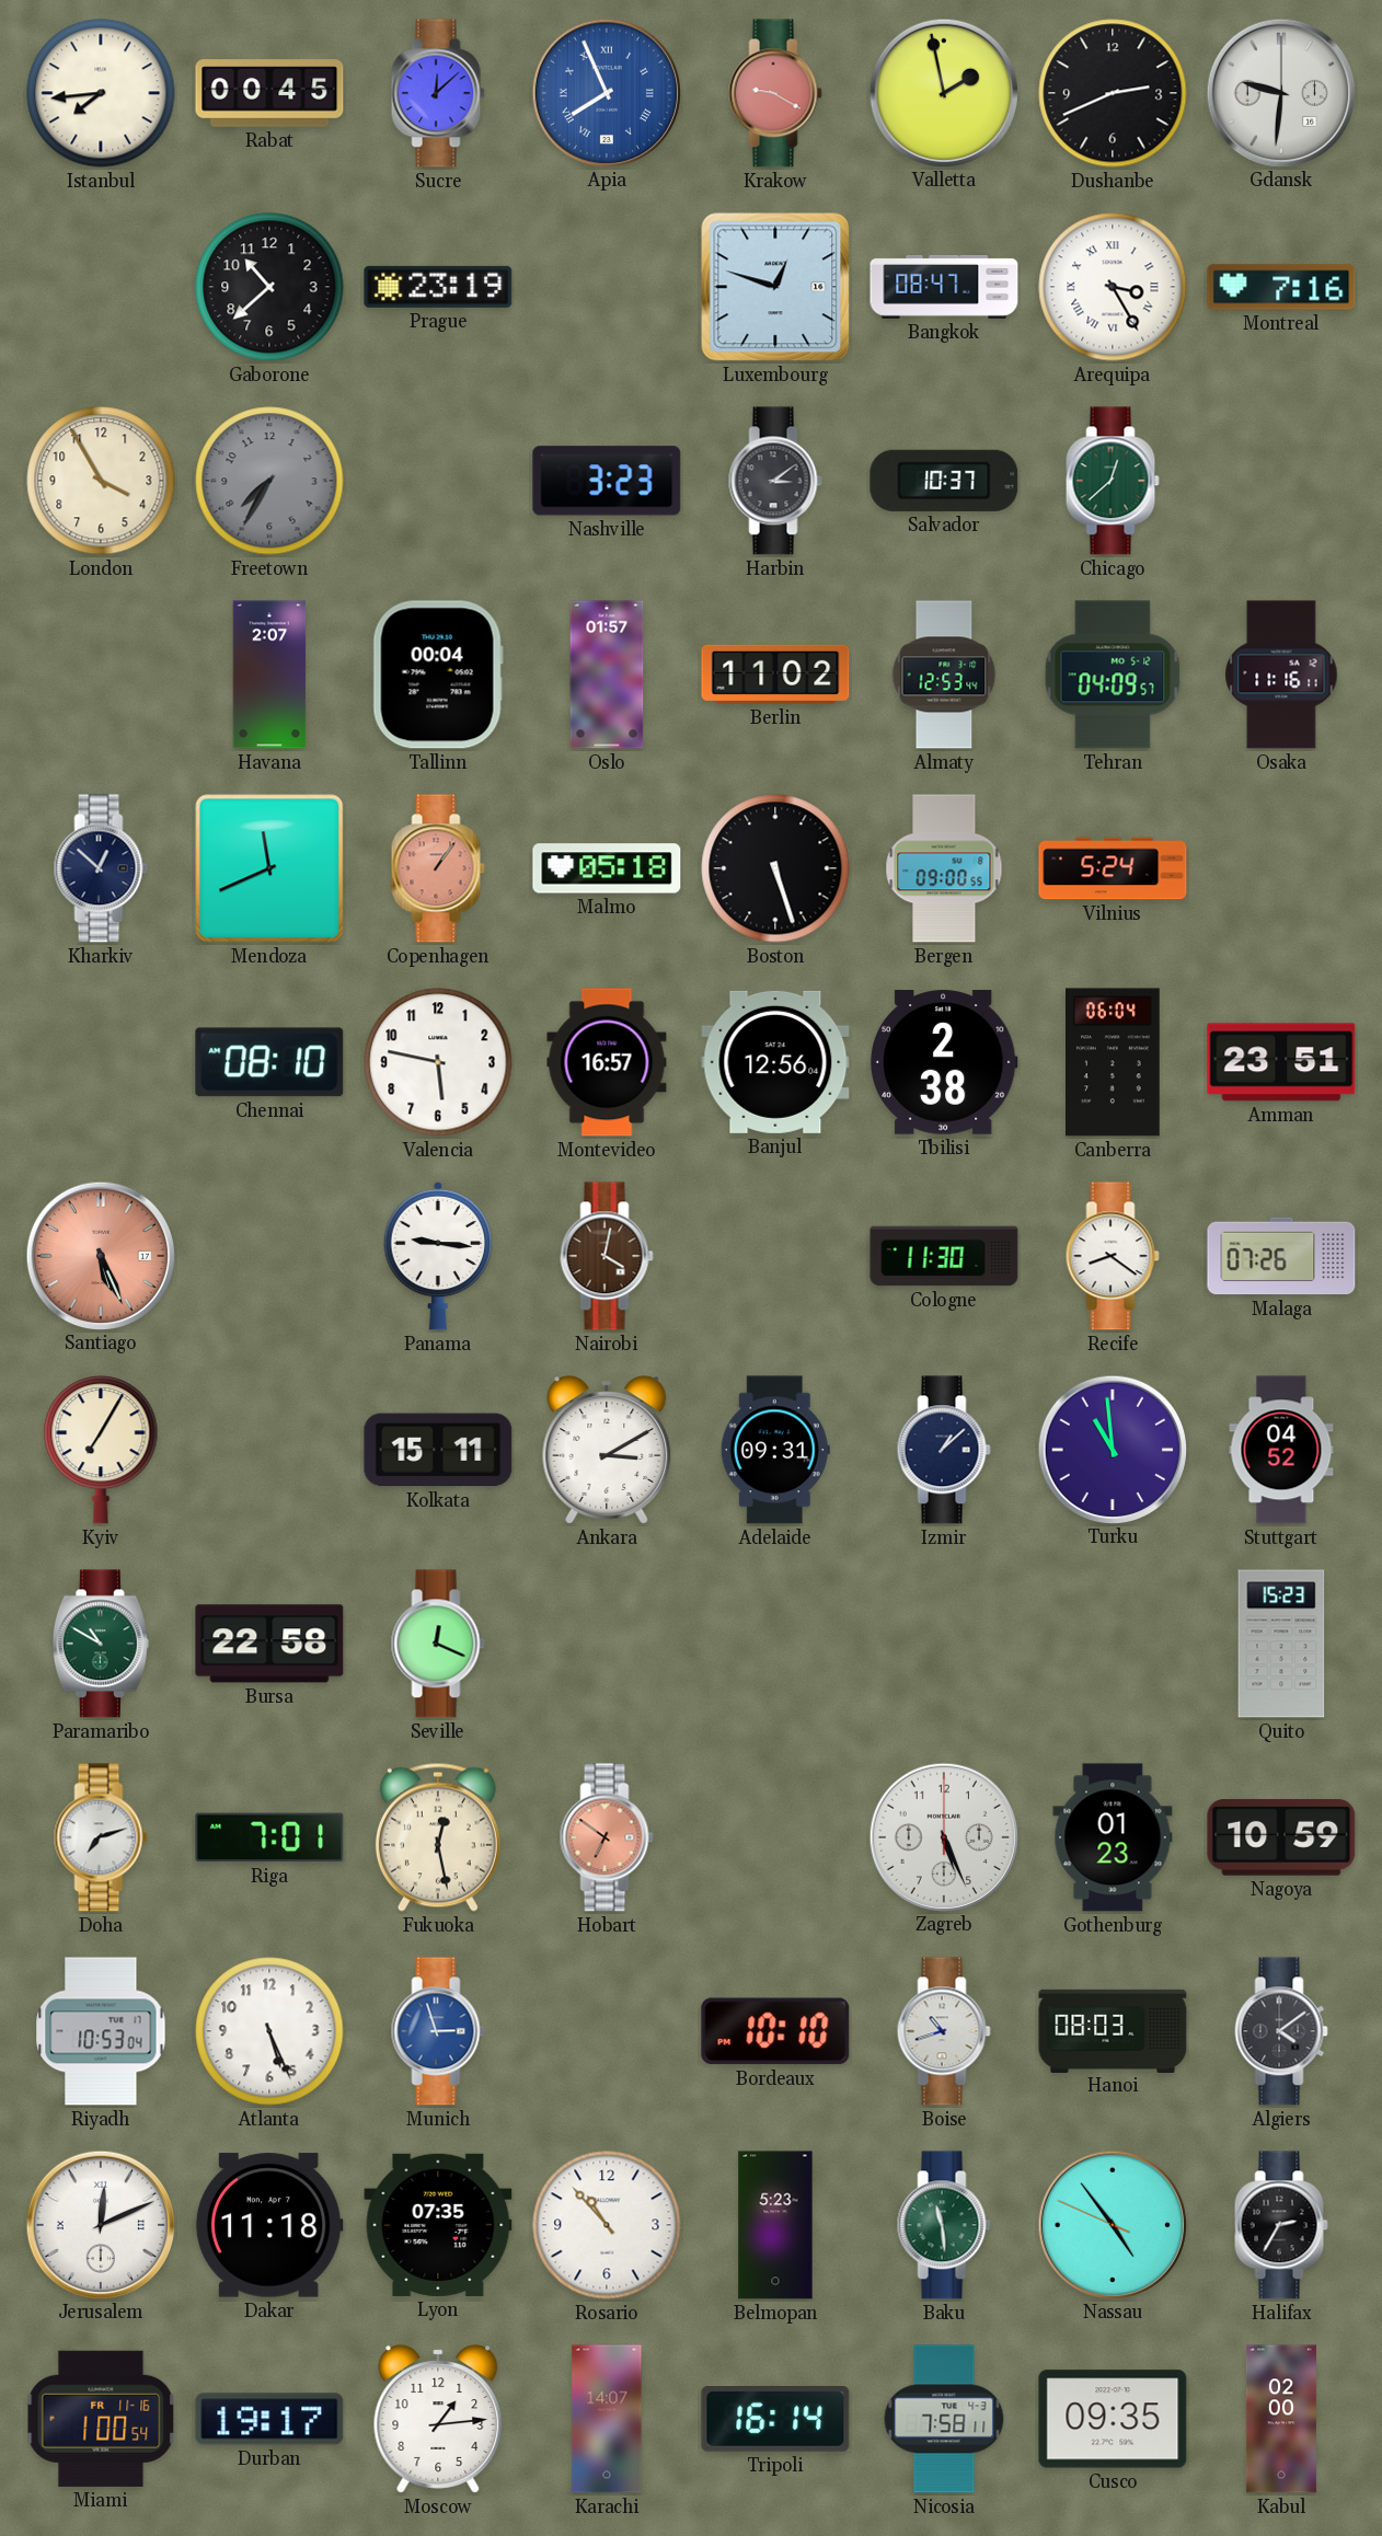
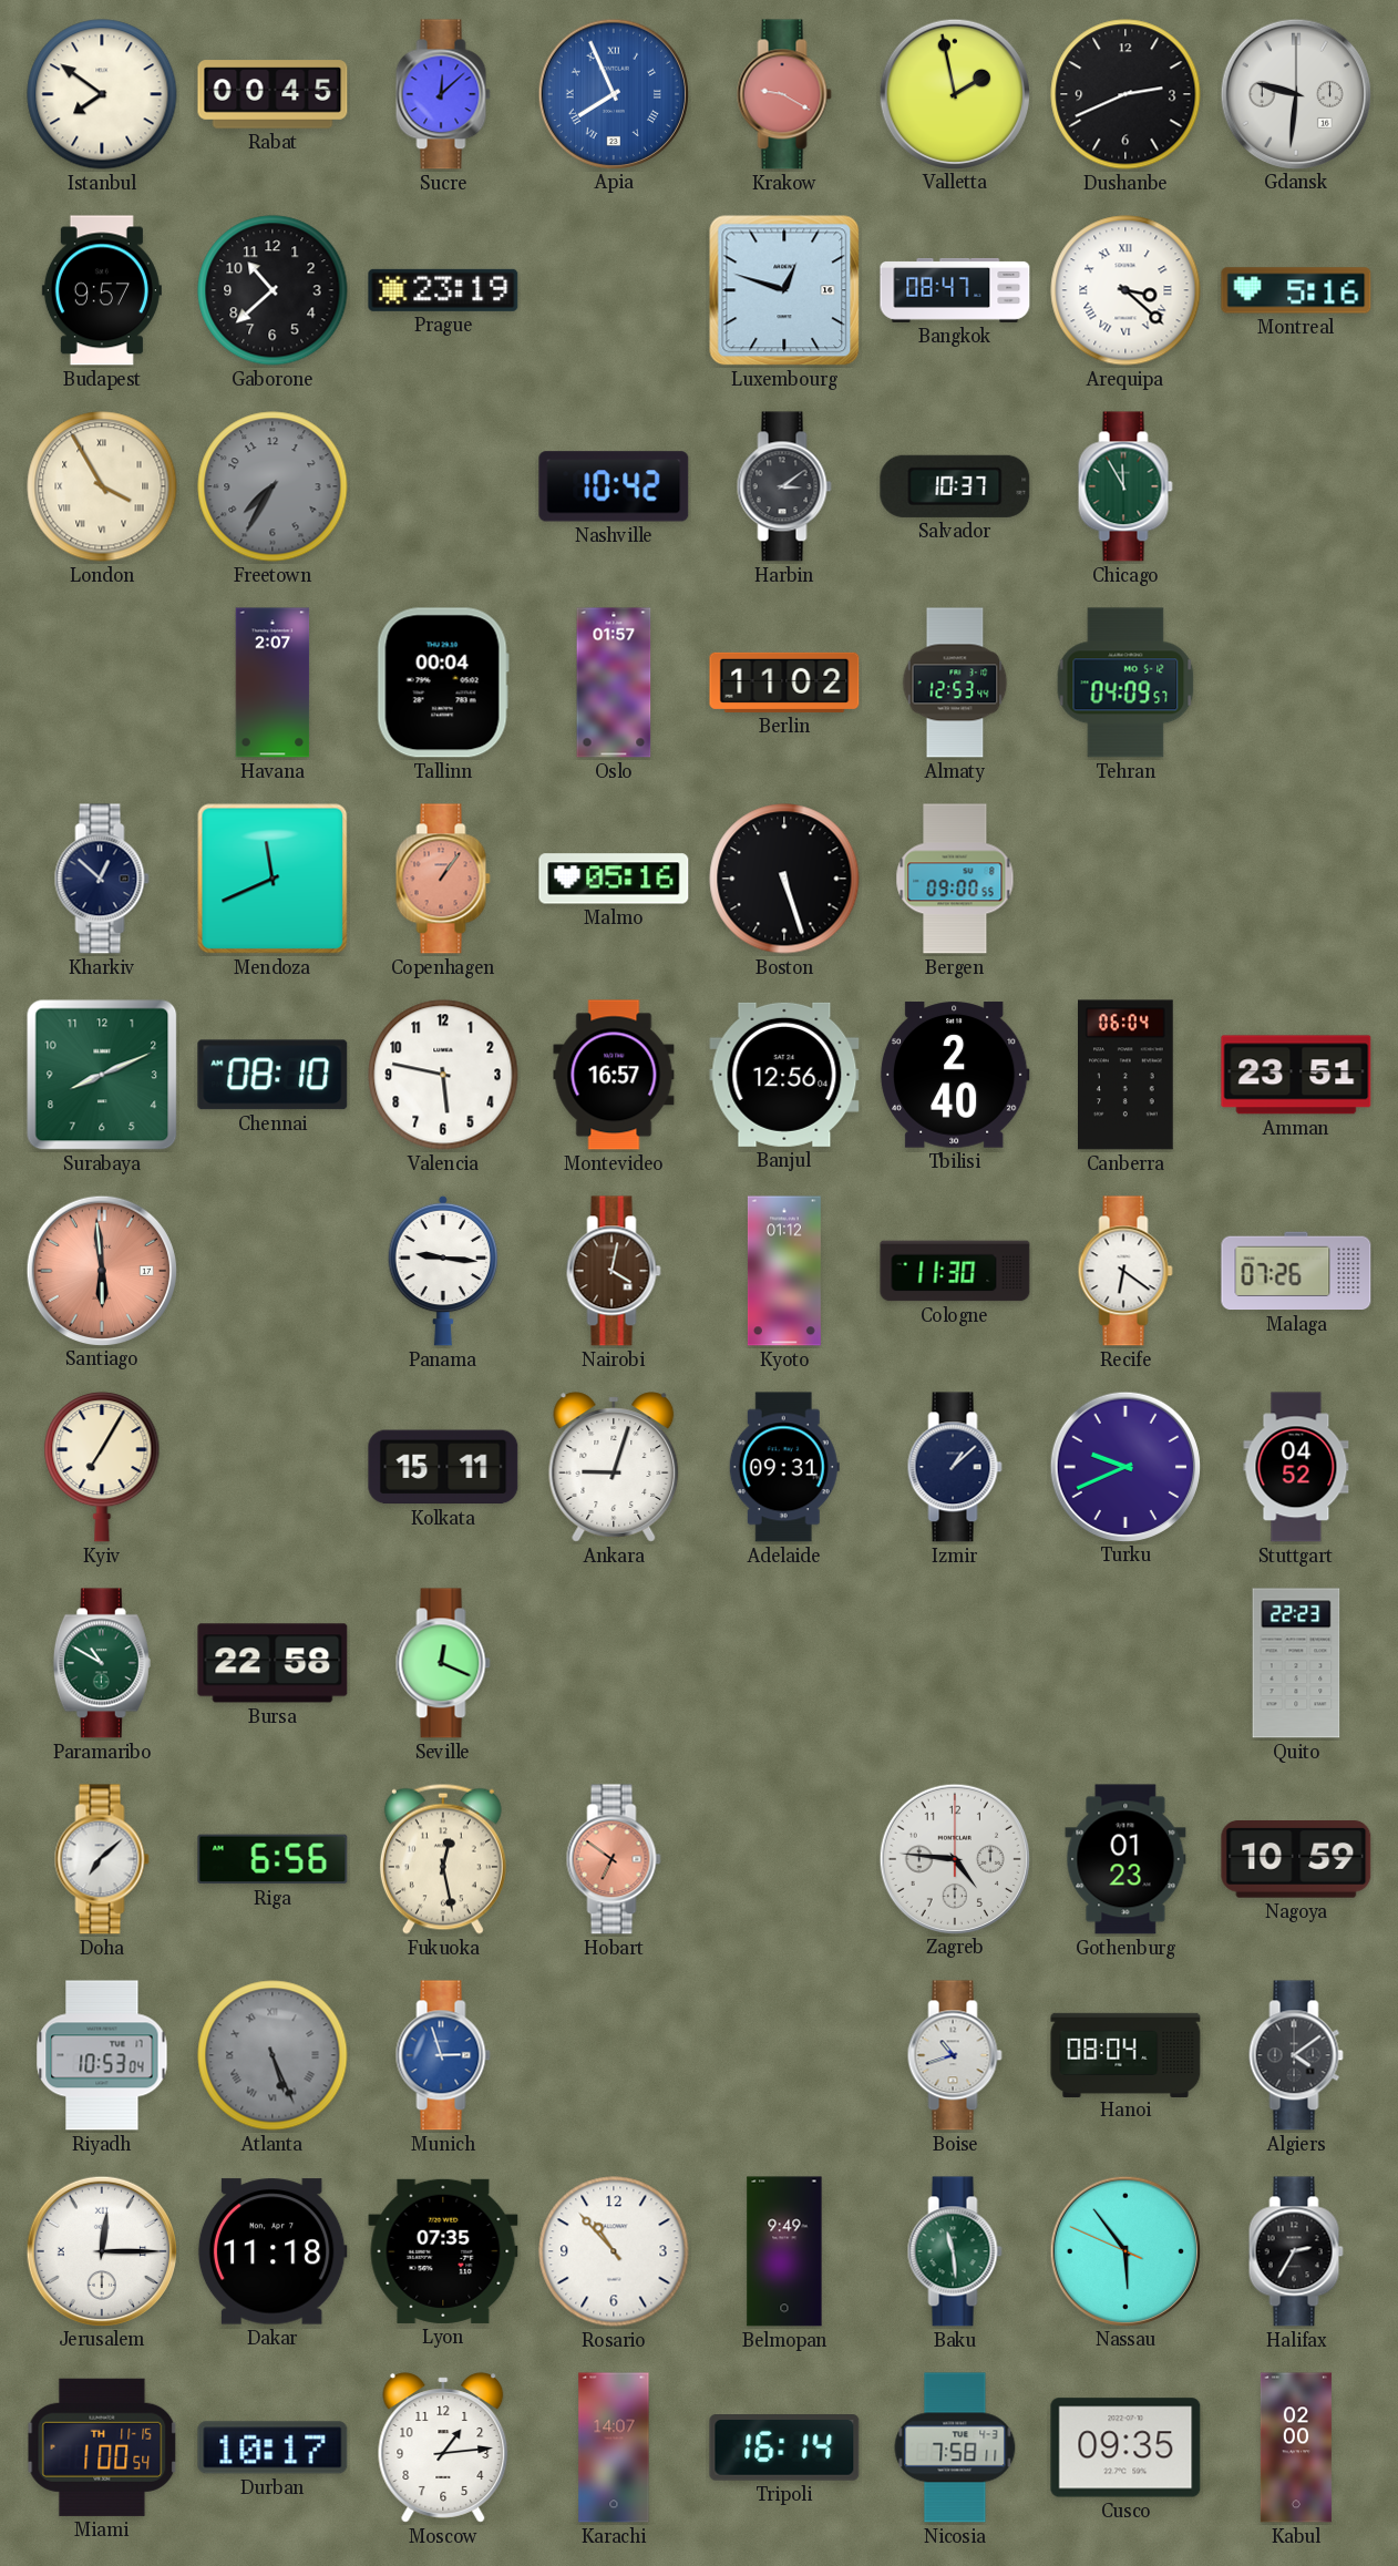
Istanbul: 7:44 -> 7:51 (102, 94)
Budapest: none -> 9:57 (102, 290)
Arequipa: 3:25 -> 3:22 (1125, 290)
Montreal: 7:16 -> 5:16 (1296, 290)
London numerals: Arabic -> Roman (102, 486)
Nashville: 3:23 -> 10:42 (614, 486)
Chicago: 12:38 -> 11:55 (1125, 486)
Osaka: 11:16 -> none (1281, 675)
Malmo: 05:18 -> 05:16 (614, 879)
Vilnius: 5:24 -> none (1113, 868)
Surabaya: none -> 8:11 (102, 1075)
Tbilisi: 2:38 -> 2:40 (955, 1075)
Santiago: 5:26 -> 5:59 (101, 1270)
Kyoto: none -> 01:12 (784, 1271)
Recife: 8:21 -> 6:21 (1125, 1271)
Ankara: 3:10 -> 9:03 (614, 1467)
Turku: 10:59 -> 9:41 (1124, 1466)
Quito: 15:23 -> 22:23 (1296, 1663)
Doha: 7:12 -> 7:08 (102, 1859)
Riga: 7:01 -> 6:56 (273, 1859)
Zagreb: 5:26 -> 4:46 (954, 1858)
Atlanta dial: white -> grey (273, 2055)
Atlanta numerals: Arabic -> Roman (273, 2055)
Bordeaux: 10:10 -> none (775, 2031)
Hanoi: 08:03 -> 08:04 (1125, 2054)
Jerusalem: 12:11 -> 12:15 (101, 2250)
Belmopan: 5:23 -> 9:49 (784, 2251)
Nassau: 4:53 -> 5:53 (1124, 2250)
Miami date: FR 11-16 -> TH 11-15 (102, 2447)
Durban: 19:17 -> 10:17 (273, 2447)
